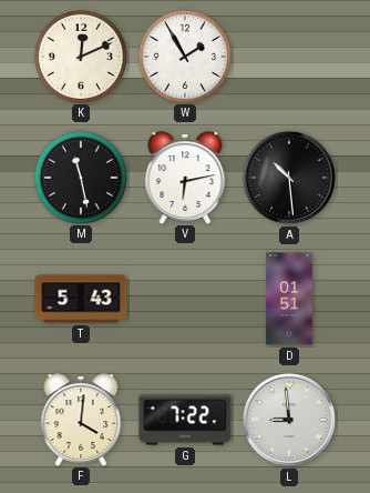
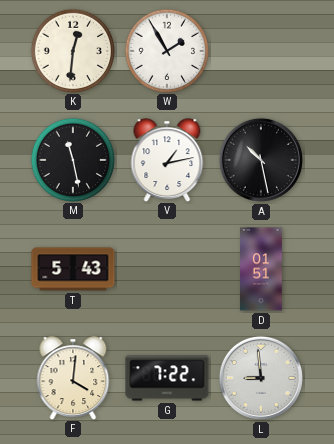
K: 12:11 -> 12:31 (72, 50)
V: 6:13 -> 1:13 (167, 160)
A: 10:29 -> 10:28 (261, 160)
